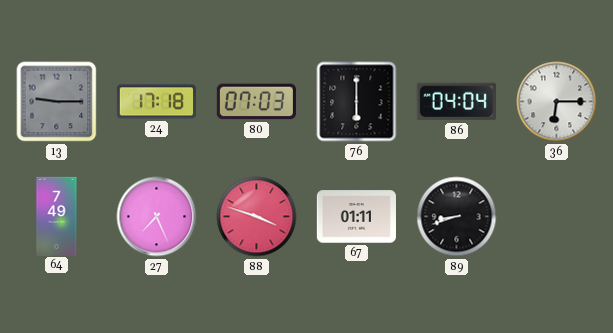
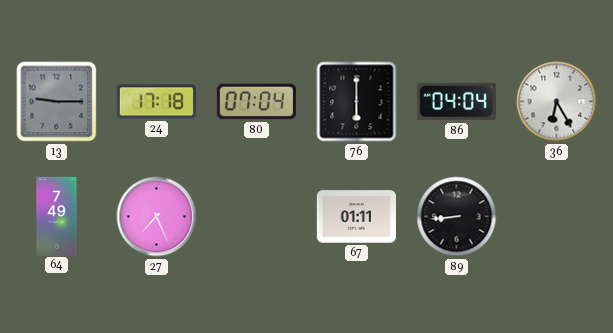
80: 07:03 -> 07:04 (256, 102)
36: 6:15 -> 6:25 (557, 102)
88: 3:48 -> none (257, 217)
89: 8:42 -> 8:44 (457, 217)
